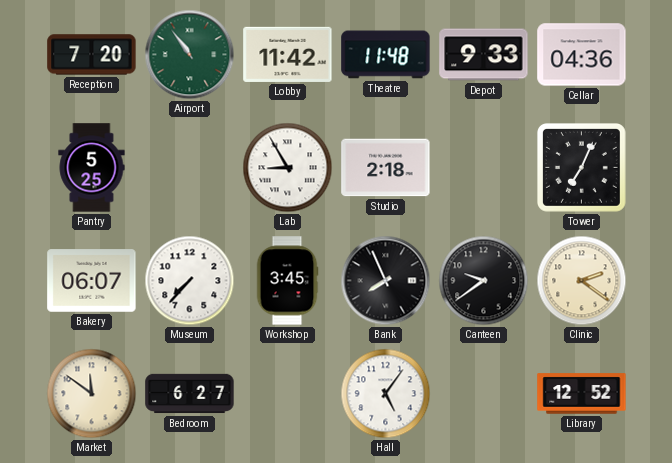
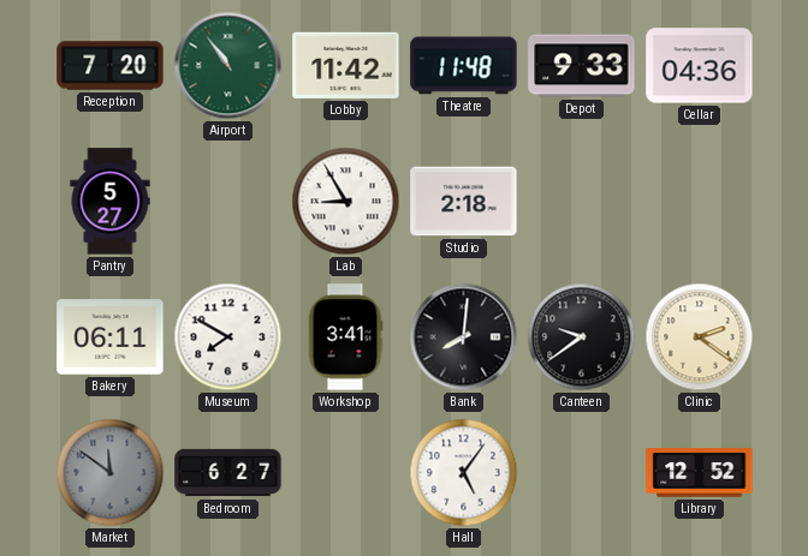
Pantry: 5:25 -> 5:27 (111, 202)
Tower: 7:04 -> none (582, 168)
Bakery: 06:07 -> 06:11 (111, 337)
Museum: 7:37 -> 7:50 (228, 337)
Workshop: 3:45 -> 3:41 (345, 337)
Bank: 7:56 -> 8:01 (464, 337)
Market dial: cream -> grey (111, 473)
